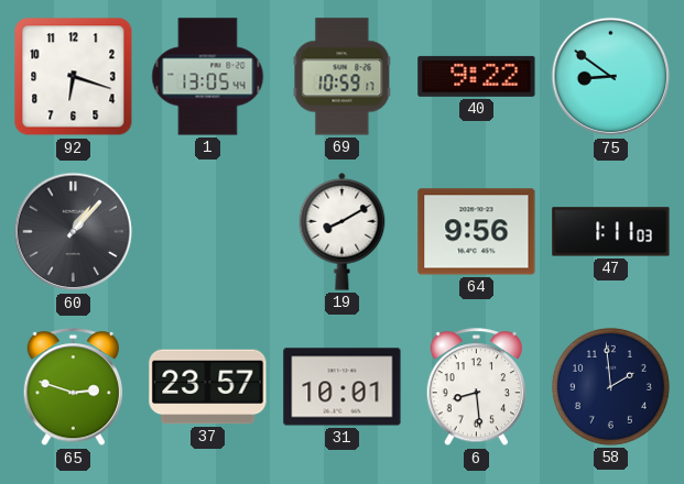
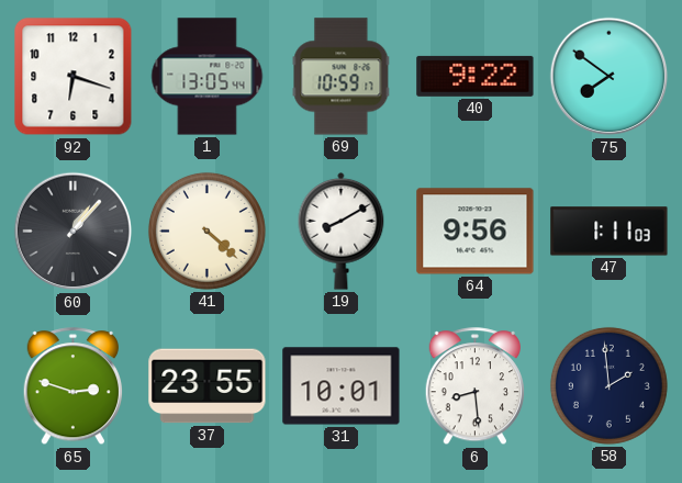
75: 8:51 -> 7:51 (610, 77)
41: none -> 4:22 (206, 231)
37: 23:57 -> 23:55 (208, 386)
